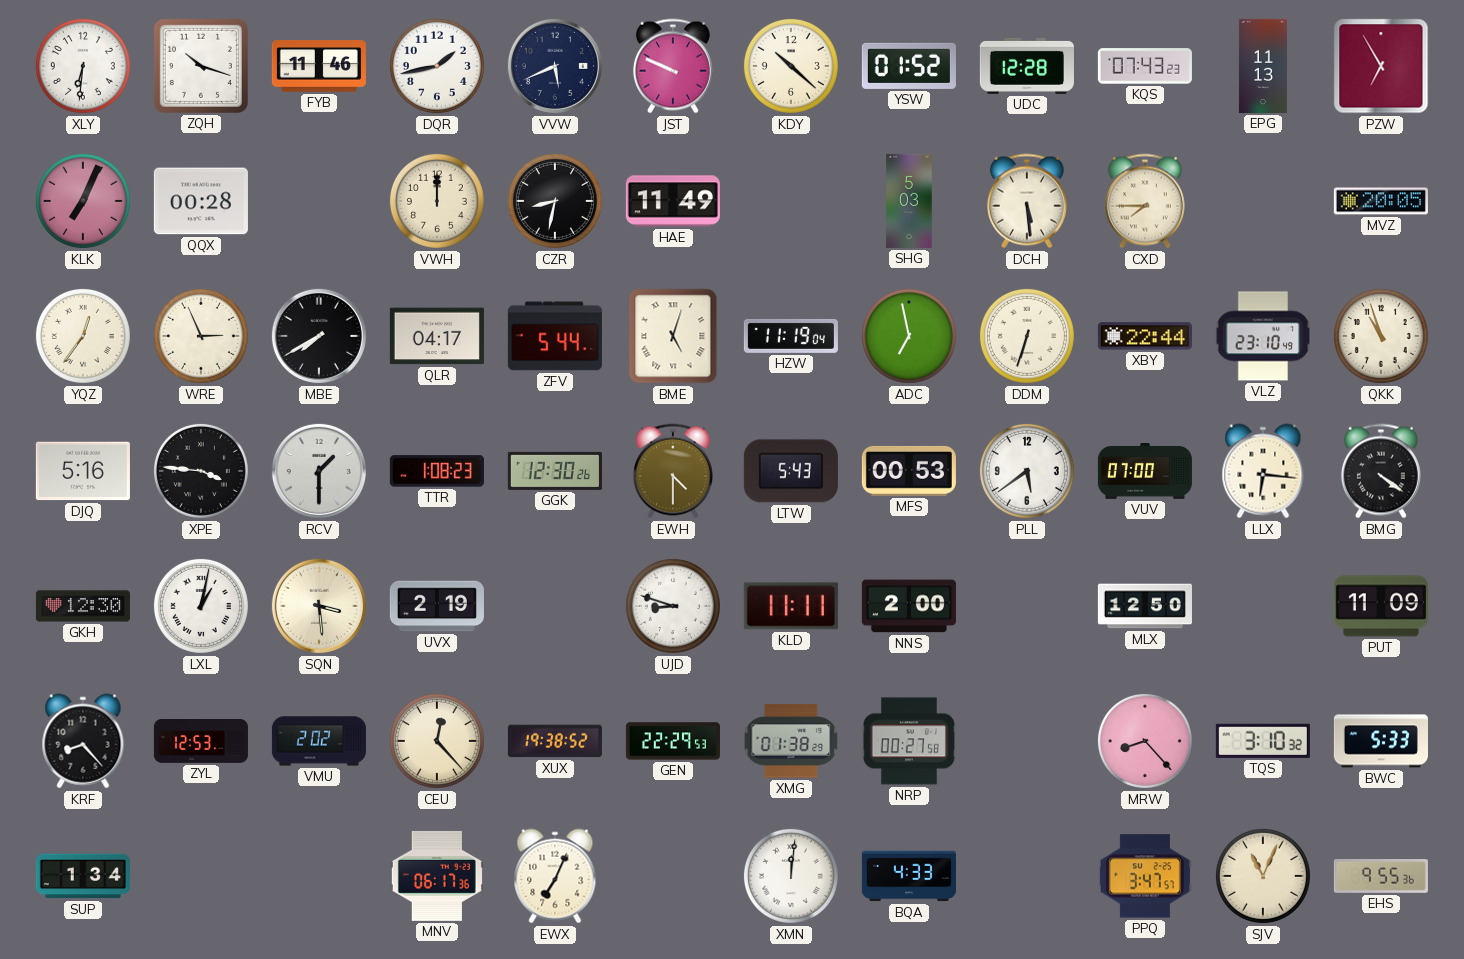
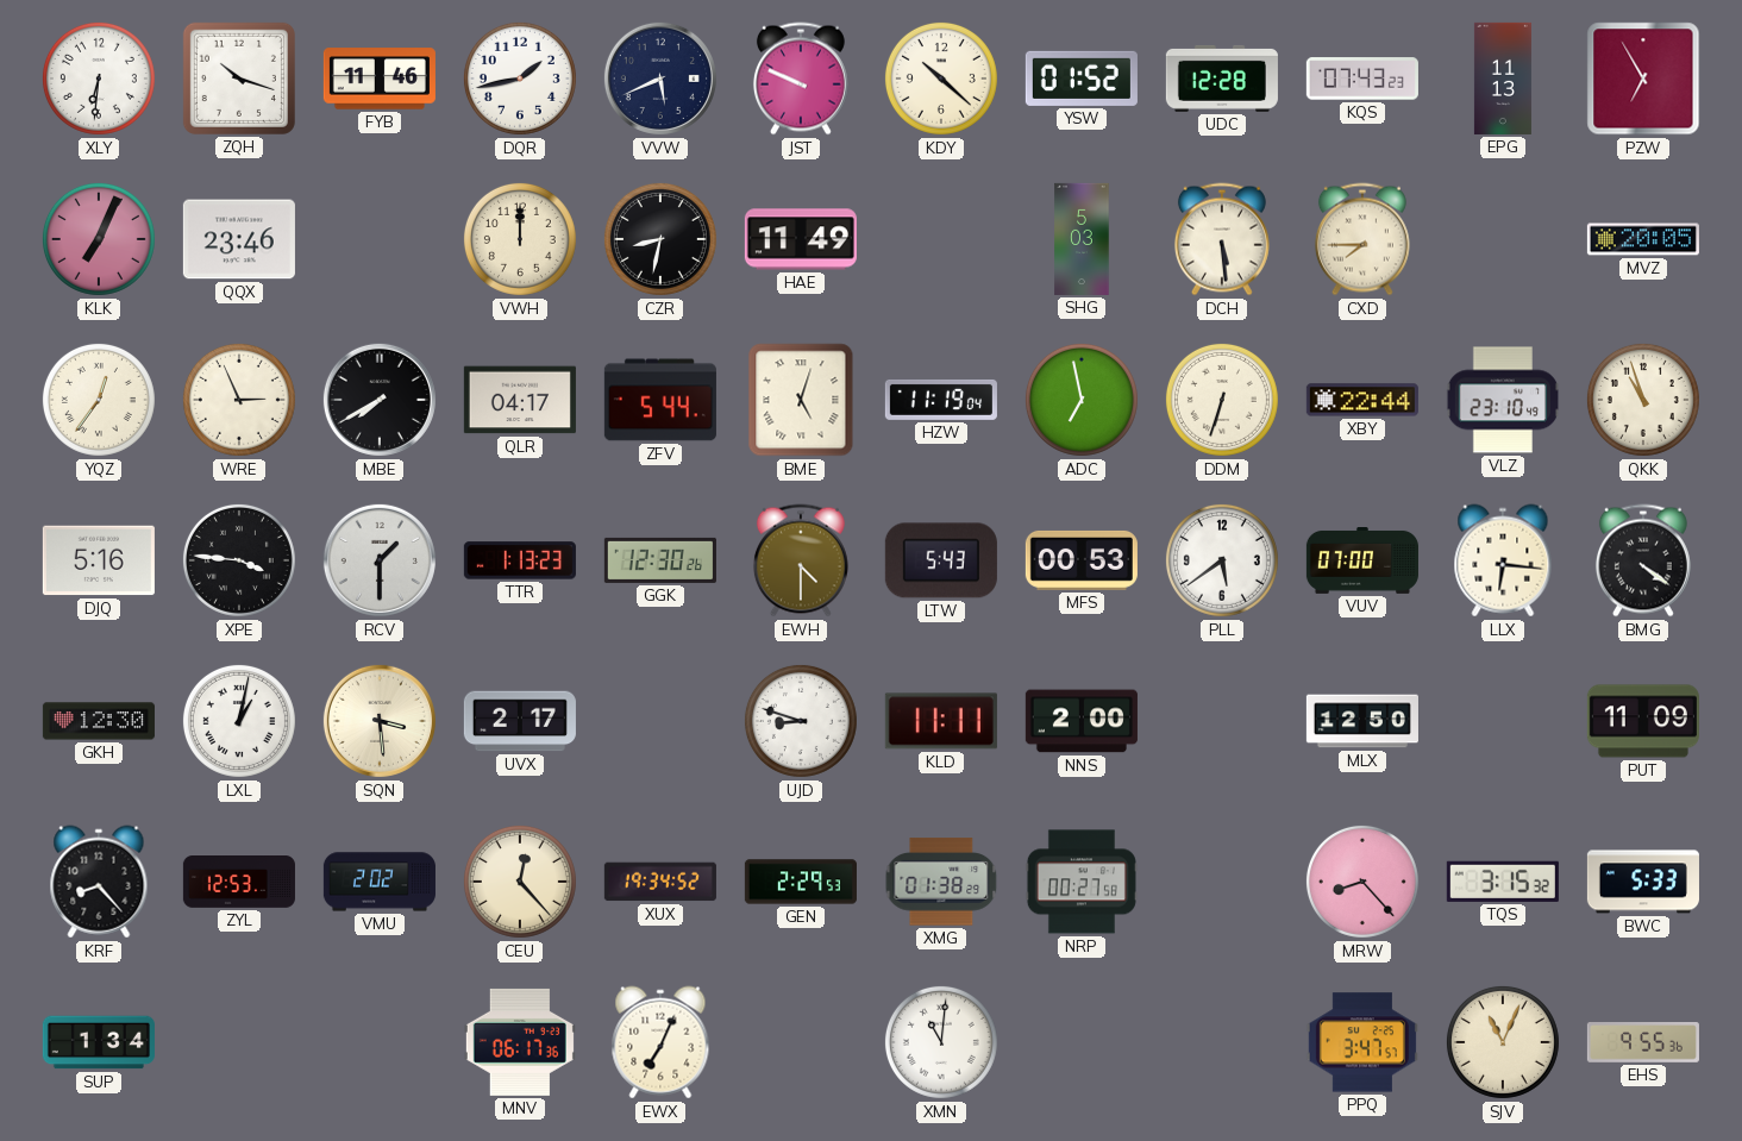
QQX: 00:28 -> 23:46 (239, 239)
TTR: 1:08 -> 1:13 (520, 560)
UVX: 2:19 -> 2:17 (520, 721)
XUX: 19:38 -> 19:34 (660, 882)
GEN: 22:29 -> 2:29 (801, 882)
TQS: 3:10 -> 3:15 (1503, 882)
XMN: 12:01 -> 11:01 (941, 1042)
BQA: 4:33 -> none (909, 876)
